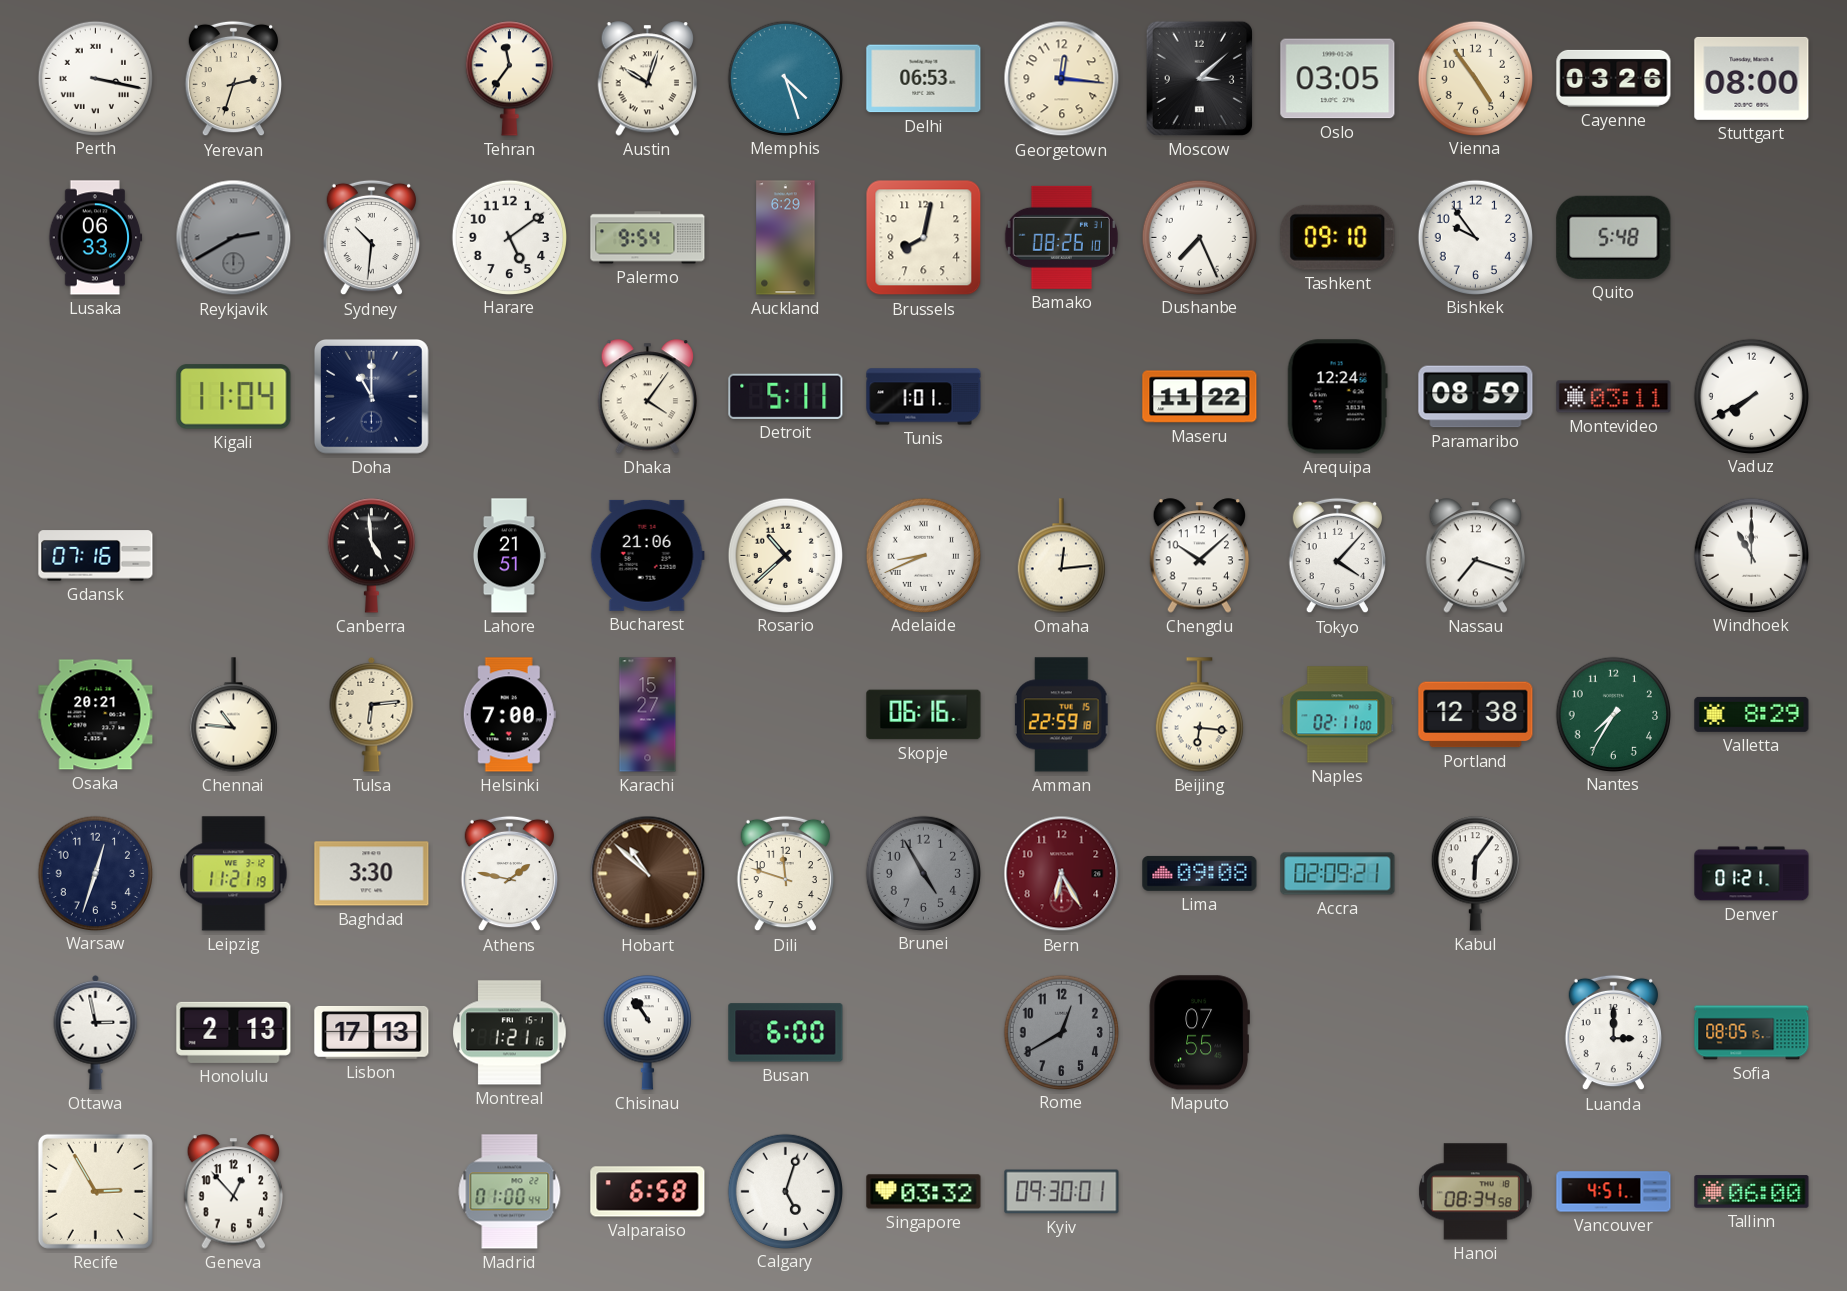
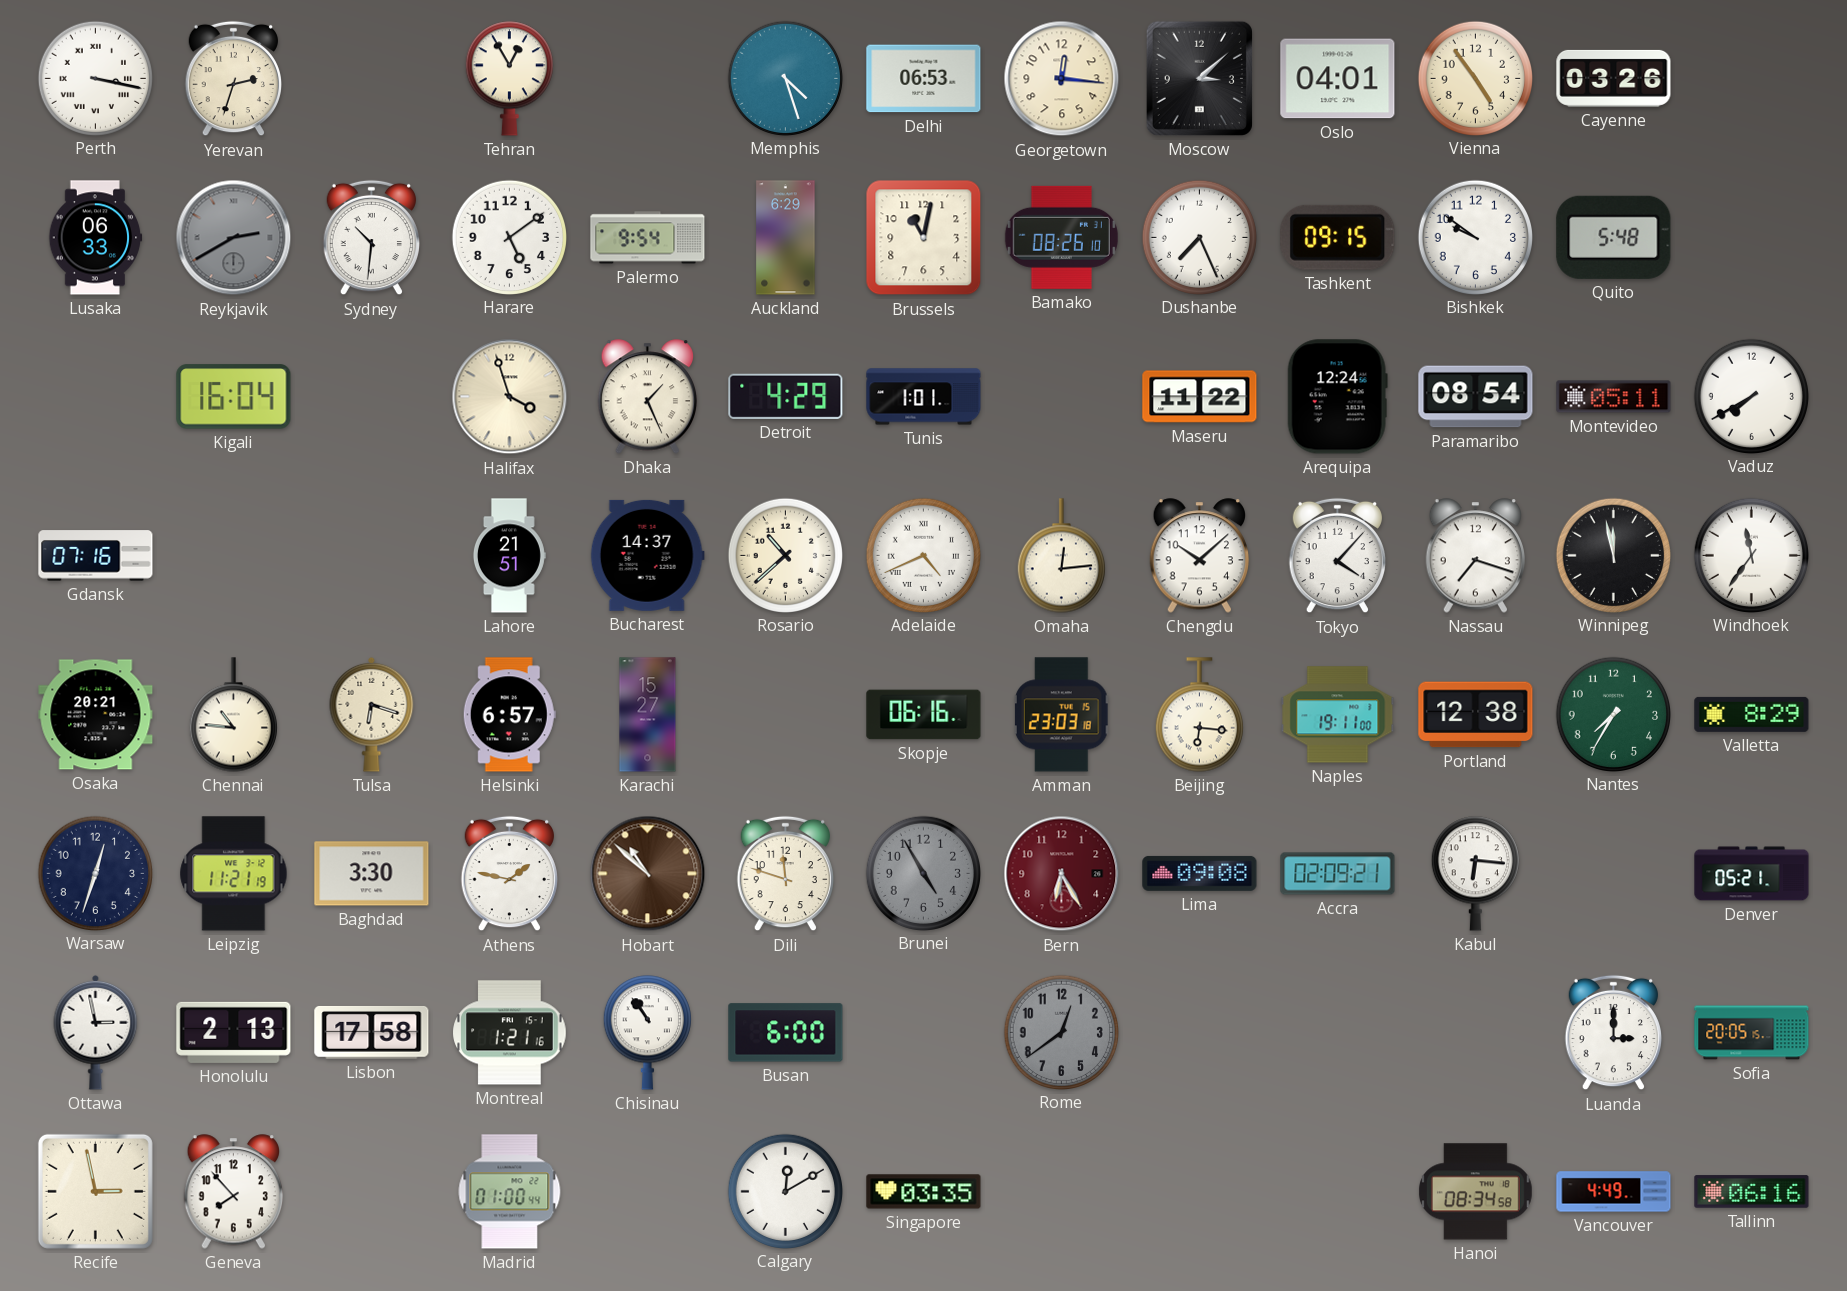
Tehran: 11:36 -> 12:55 (509, 79)
Austin: 10:03 -> none (648, 79)
Oslo: 03:05 -> 04:01 (1338, 79)
Stuttgart: 08:00 -> none (1752, 78)
Brussels: 8:02 -> 11:02 (924, 238)
Tashkent: 09:10 -> 09:15 (1338, 237)
Bishkek: 9:54 -> 9:51 (1475, 237)
Kigali: 11:04 -> 16:04 (234, 397)
Doha: 11:00 -> none (372, 397)
Halifax: none -> 3:57 (510, 397)
Dhaka: 4:06 -> 1:26 (648, 397)
Detroit: 5:11 -> 4:29 (786, 396)
Paramaribo: 08:59 -> 08:54 (1476, 397)
Montevideo: 03:11 -> 05:11 (1614, 397)
Canberra: 4:59 -> none (371, 556)
Bucharest: 21:06 -> 14:37 (647, 555)
Adelaide: 8:41 -> 4:41 (923, 555)
Winnipeg: none -> 11:58 (1613, 555)
Windhoek: 11:00 -> 11:36 (1751, 555)
Tulsa: 6:14 -> 6:18 (372, 714)
Helsinki: 7:00 -> 6:57 (509, 715)
Amman: 22:59 -> 23:03 (1062, 715)
Naples: 02:11 -> 19:11 (1338, 715)
Kabul: 6:06 -> 6:16 (1475, 874)
Denver: 01:21 -> 05:21 (1752, 874)
Lisbon: 17:13 -> 17:58 (372, 1033)
Rome: 12:40 -> 12:39 (1061, 1032)
Maputo: 07:55 -> none (1199, 1033)
Sofia: 08:05 -> 20:05 (1752, 1033)
Recife: 2:55 -> 2:58 (95, 1191)
Geneva: 12:53 -> 7:53 (234, 1192)
Valparaiso: 6:58 -> none (648, 1192)
Calgary: 5:03 -> 12:10 (785, 1191)
Singapore: 03:32 -> 03:35 (924, 1192)
Kyiv: 09:30 -> none (1062, 1192)
Vancouver: 4:51 -> 4:49 (1614, 1192)
Tallinn: 06:00 -> 06:16 (1752, 1192)
